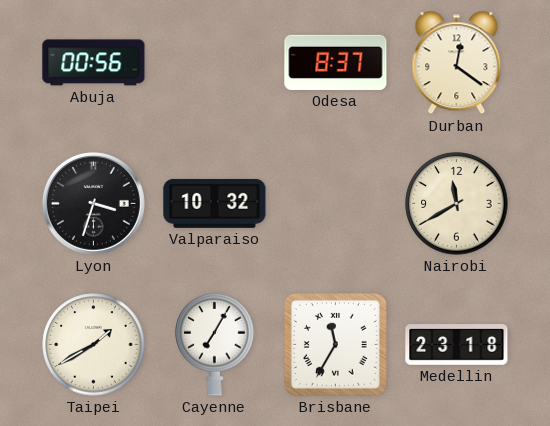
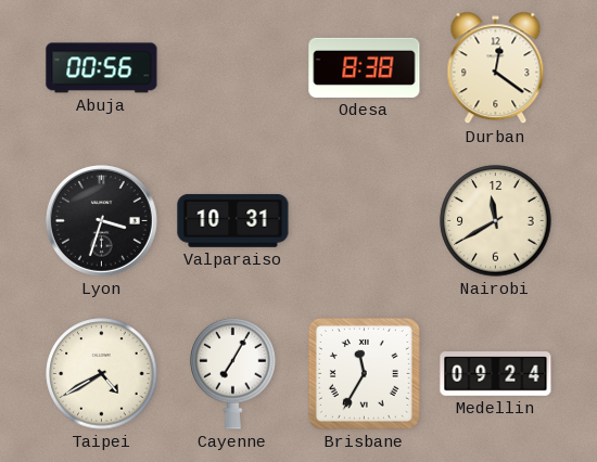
Odesa: 8:37 -> 8:38 (365, 67)
Valparaiso: 10:32 -> 10:31 (233, 220)
Taipei: 1:40 -> 4:40 (102, 374)
Medellin: 23:18 -> 09:24 (496, 374)
